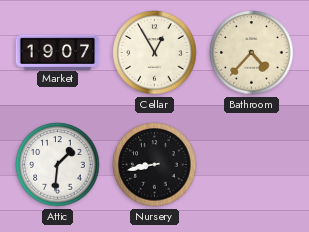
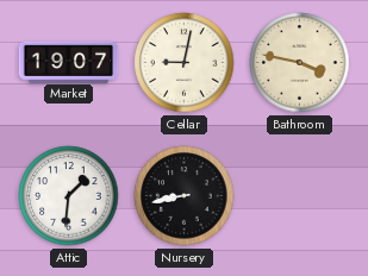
Cellar: 12:55 -> 9:02 (185, 63)
Bathroom: 4:37 -> 3:47 (300, 63)
